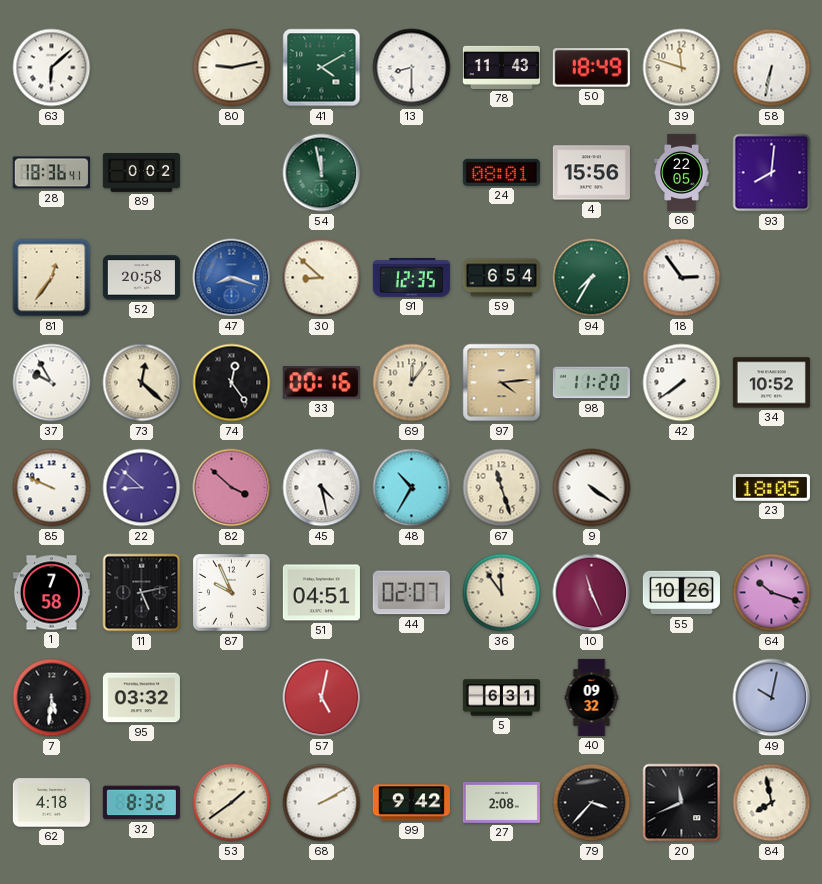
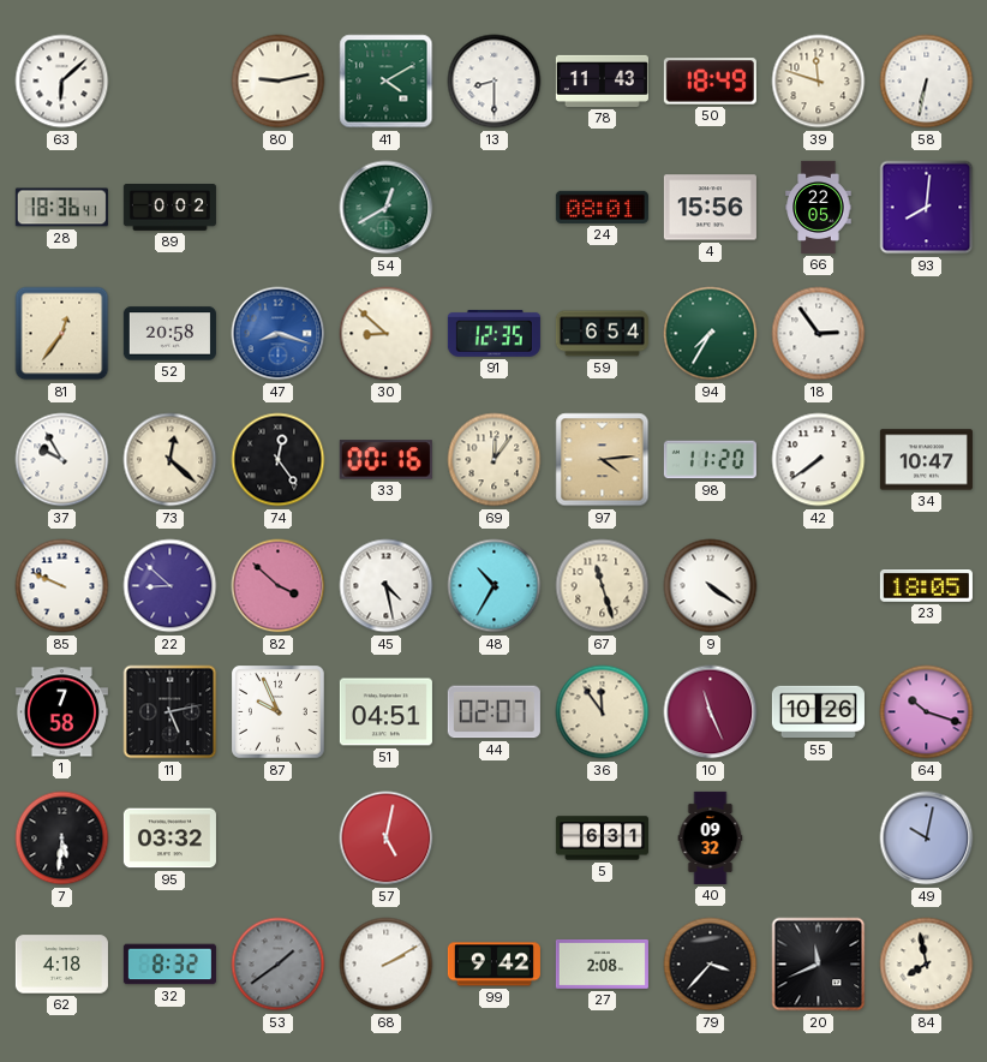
54: 11:58 -> 12:40 (387, 208)
34: 10:52 -> 10:47 (926, 460)
53 dial: cream -> grey (279, 965)
